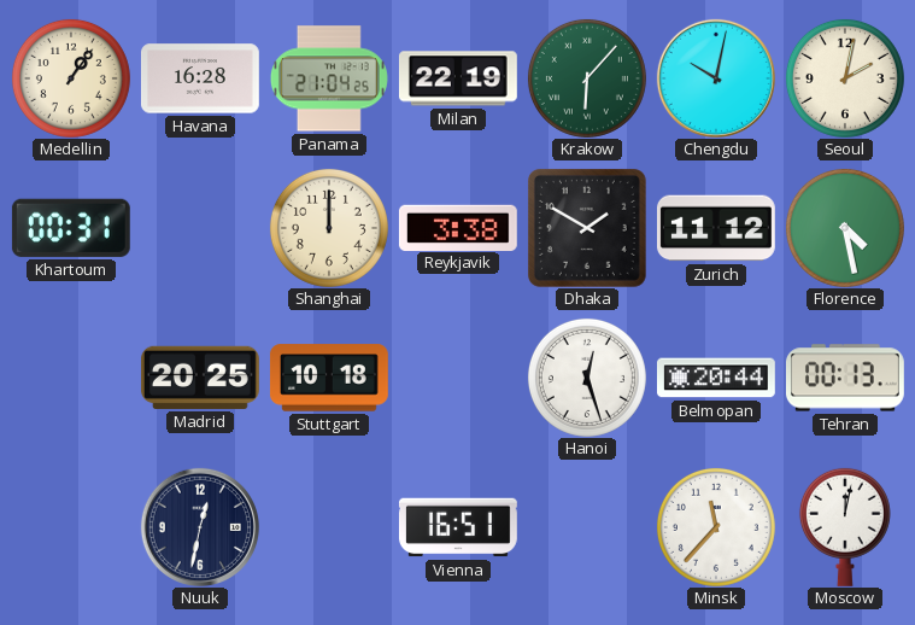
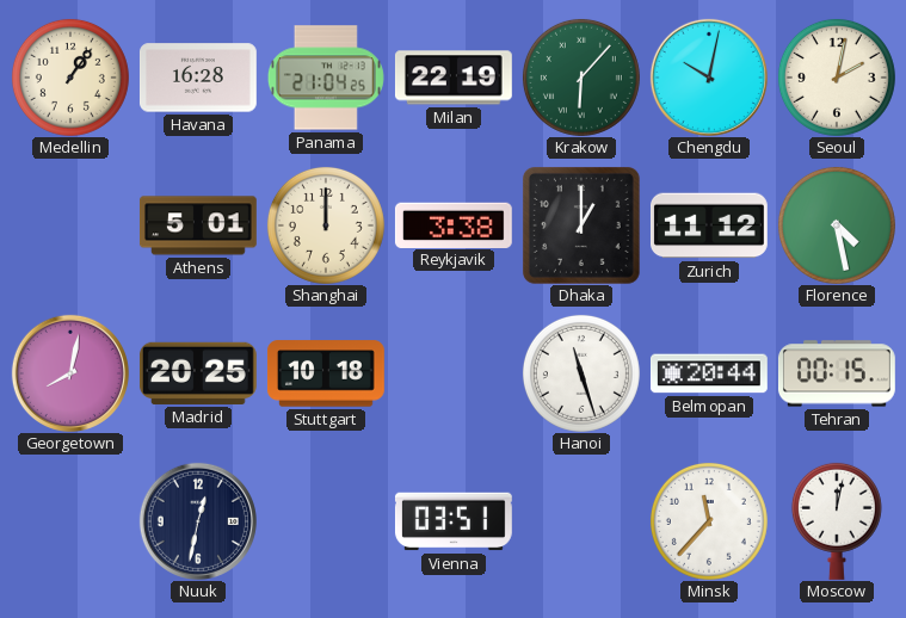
Khartoum: 00:31 -> none (71, 228)
Athens: none -> 5:01 (198, 225)
Dhaka: 1:50 -> 1:00 (581, 225)
Georgetown: none -> 8:02 (70, 373)
Hanoi: 12:27 -> 11:27 (581, 373)
Tehran: 00:13 -> 00:15 (837, 373)
Vienna: 16:51 -> 03:51 (454, 521)
